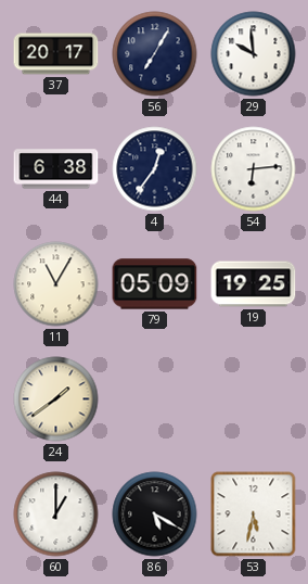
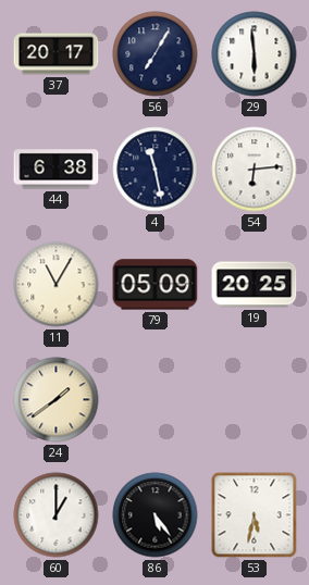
29: 9:59 -> 5:59 (255, 54)
4: 12:36 -> 11:28 (156, 170)
19: 19:25 -> 20:25 (255, 285)
86: 5:20 -> 5:24 (156, 515)
